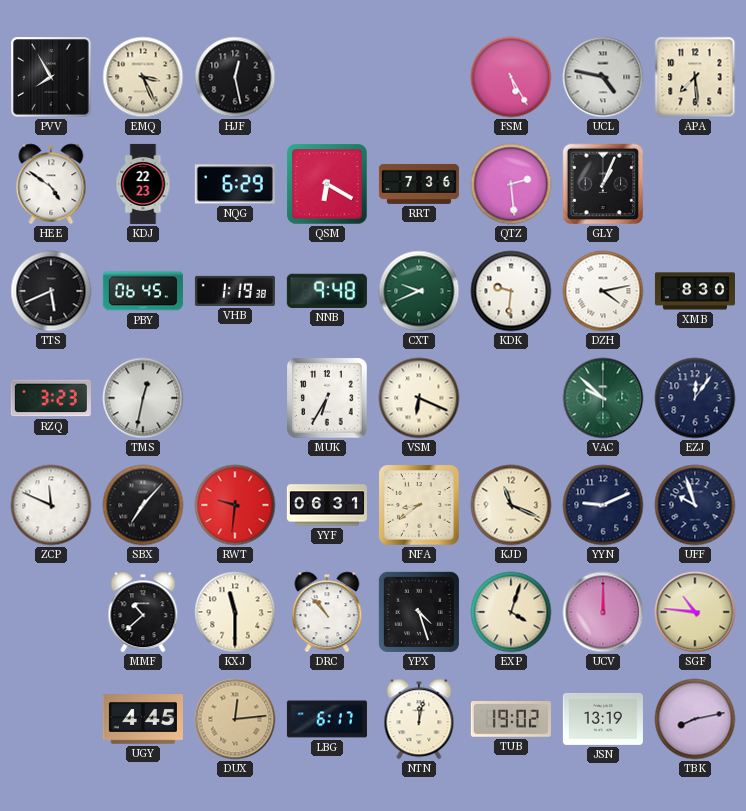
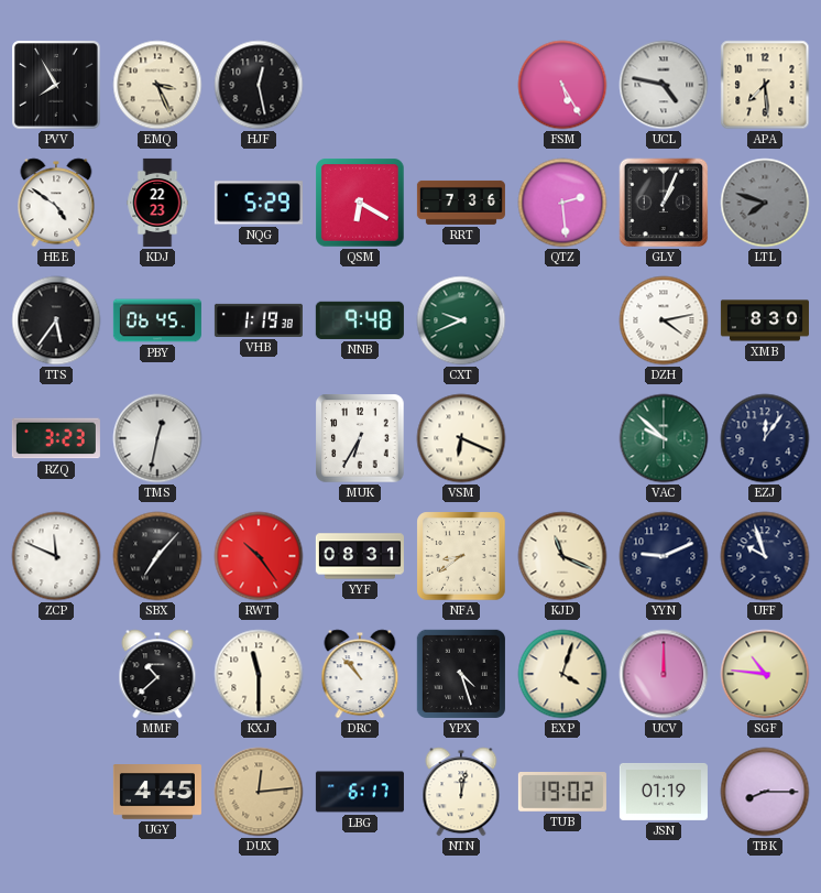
NQG: 6:29 -> 5:29 (259, 203)
LTL: none -> 7:48 (765, 203)
TTS: 5:41 -> 5:36 (56, 320)
KDK: 9:31 -> none (511, 291)
RWT: 9:31 -> 10:24 (259, 556)
YYF: 06:31 -> 08:31 (360, 556)
JSN: 13:19 -> 01:19 (664, 792)
TBK: 8:13 -> 8:15 (765, 792)
